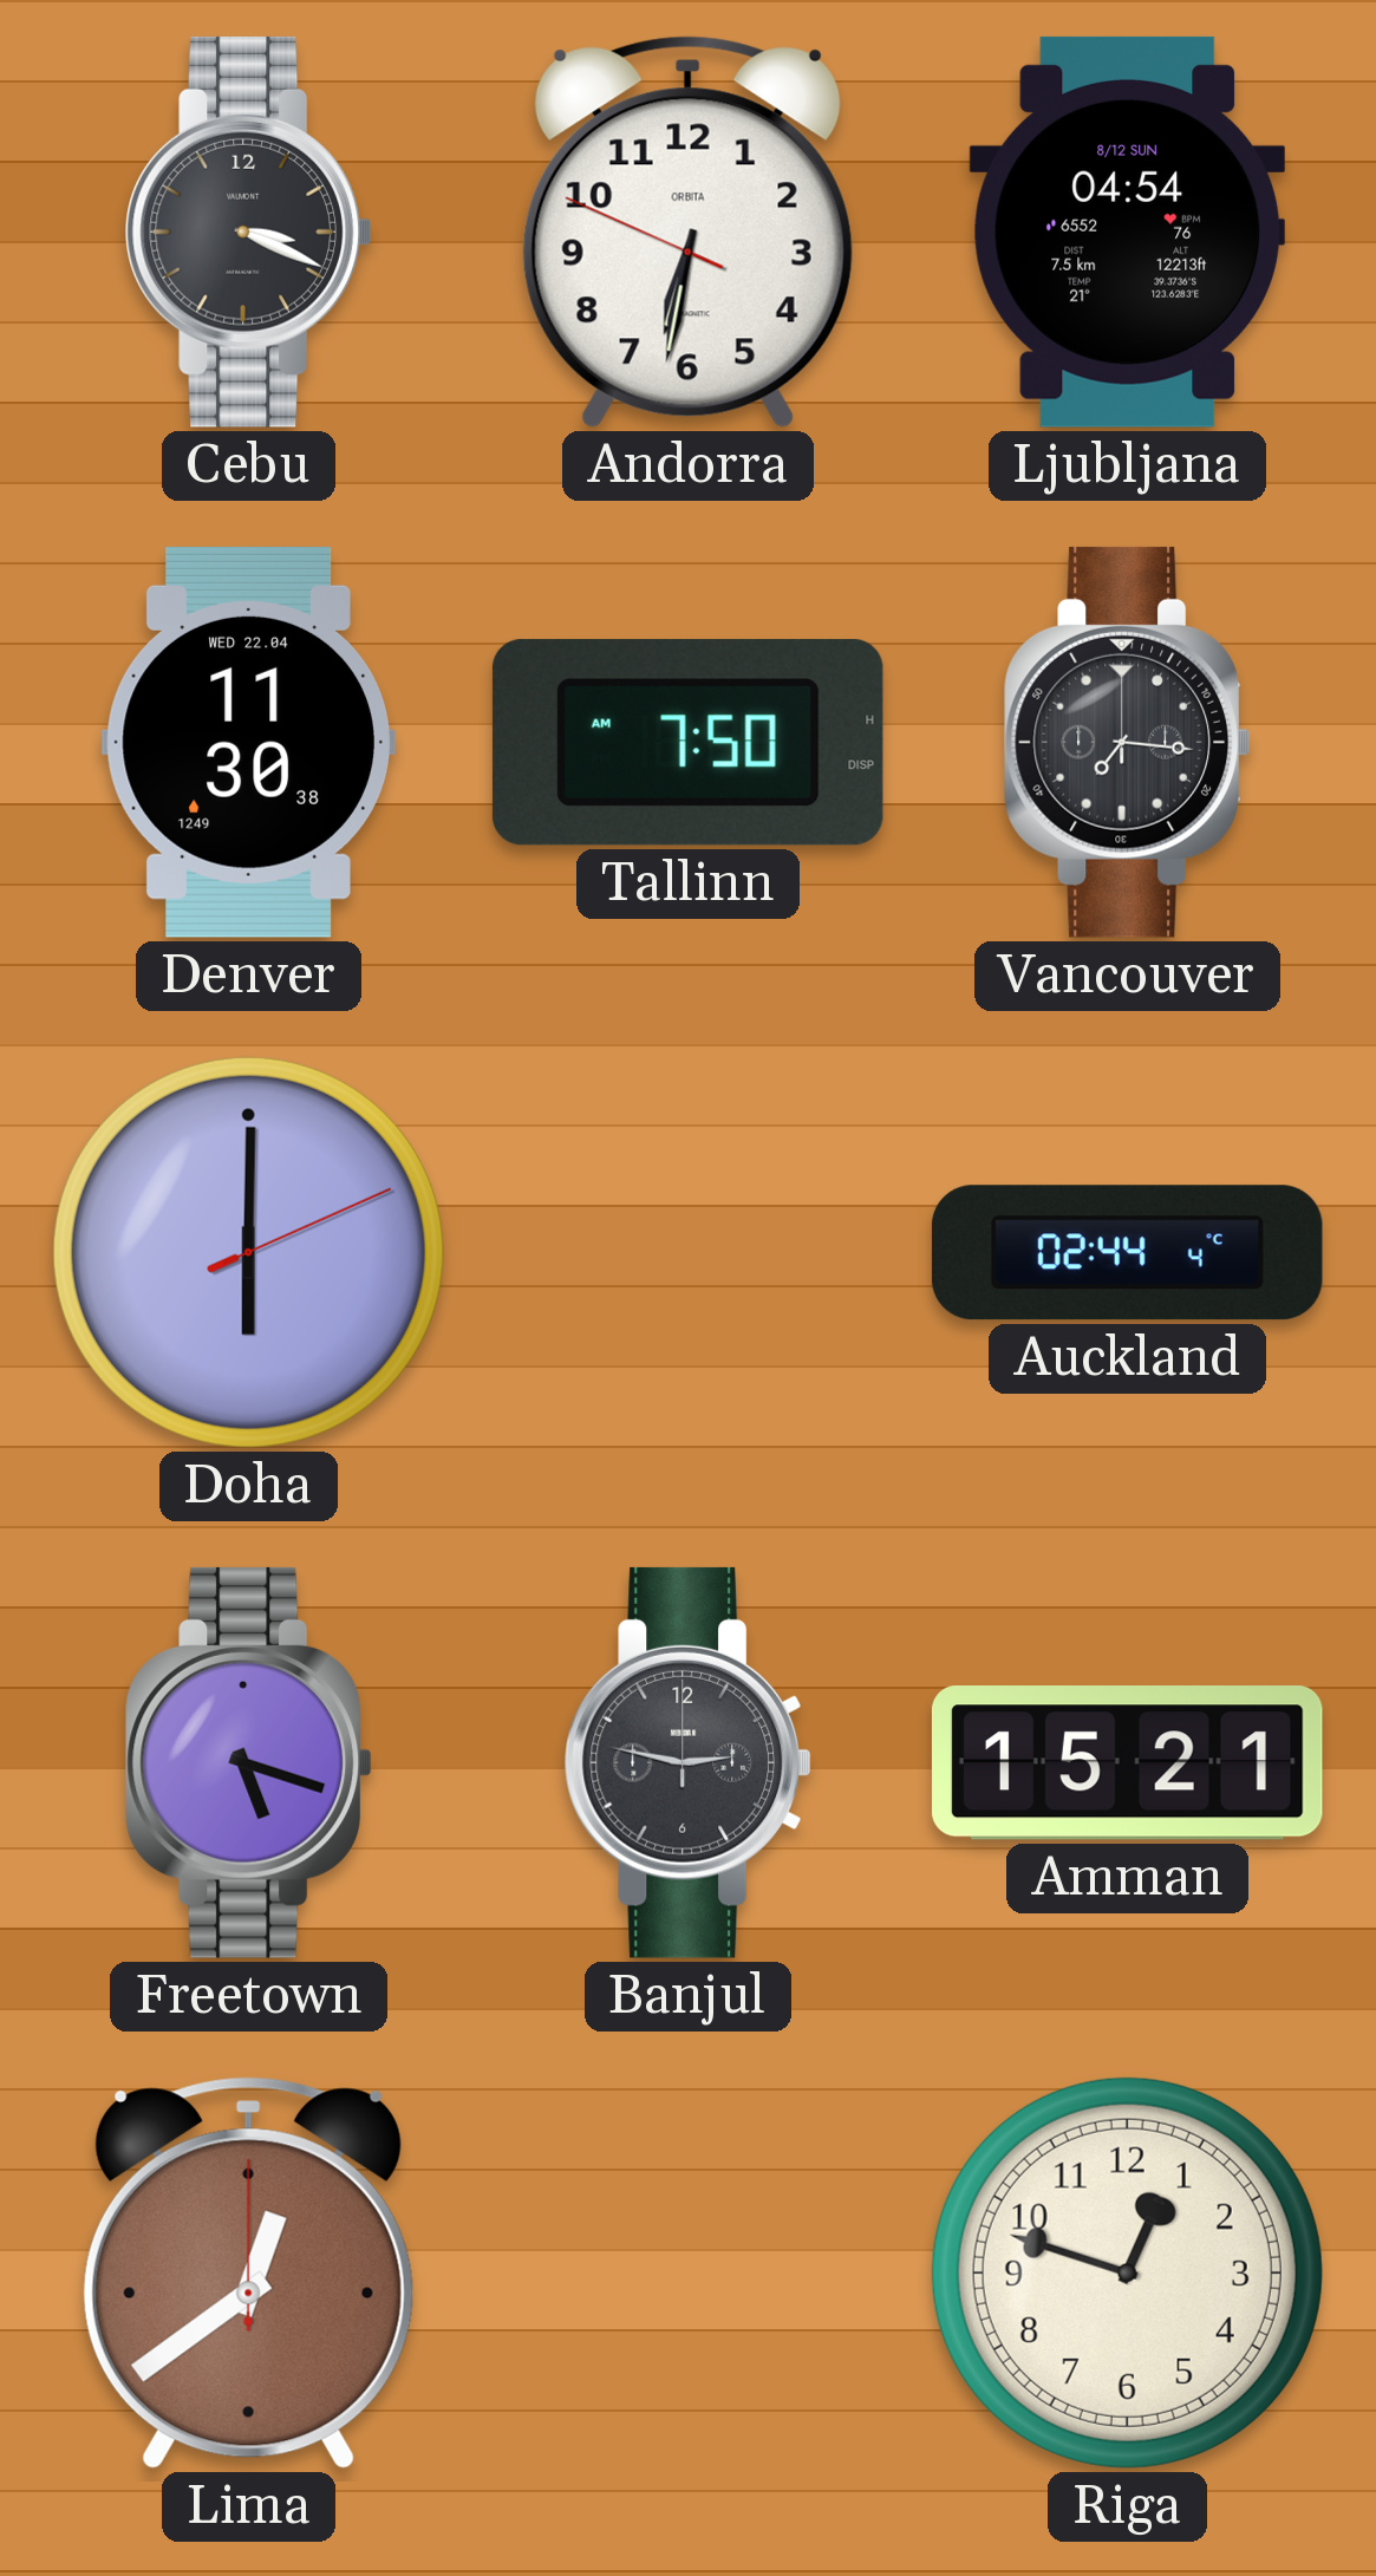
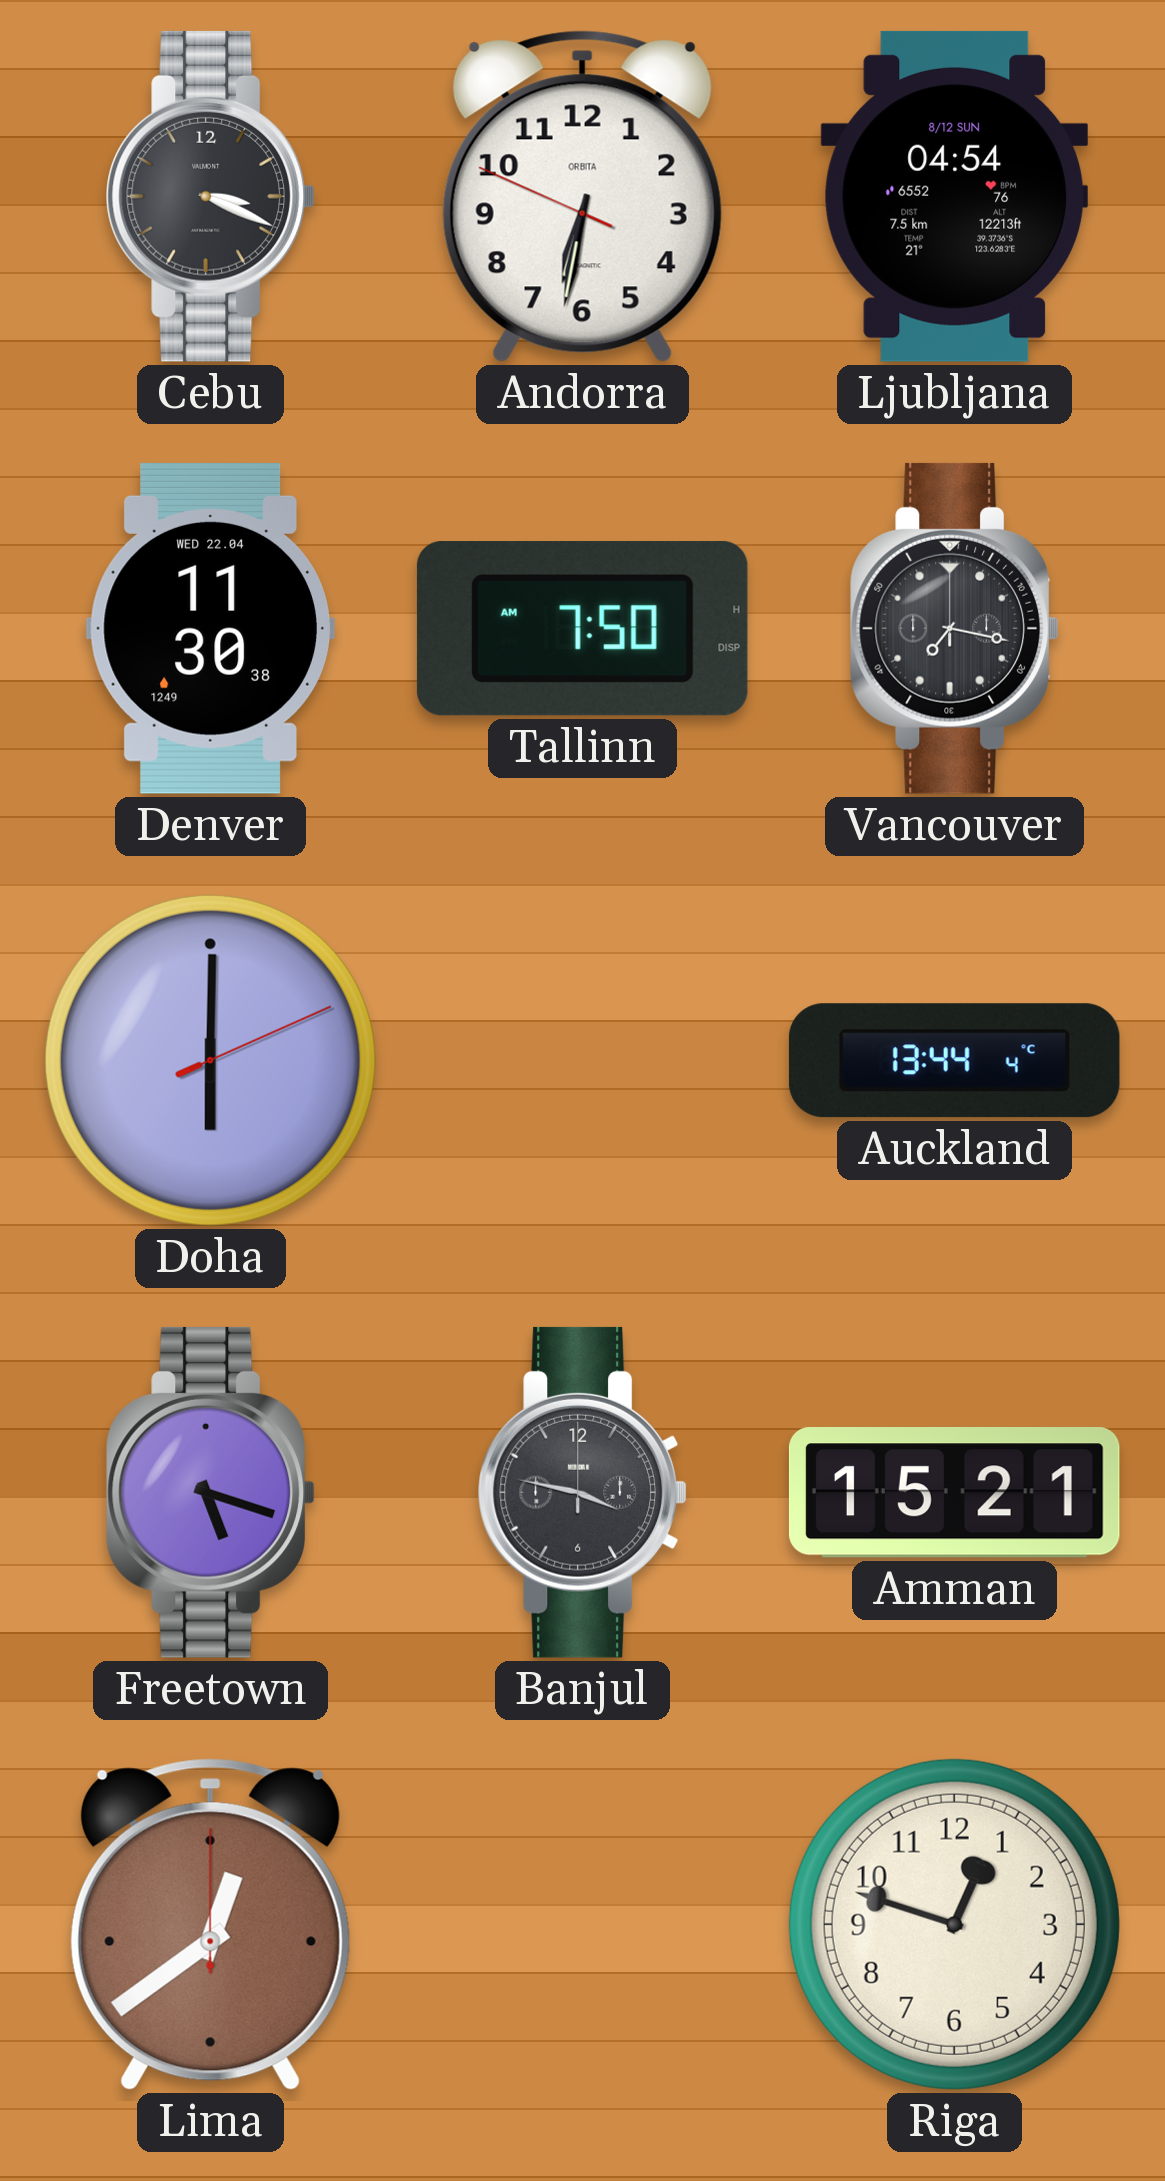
Vancouver: 7:16 -> 7:17 (954, 628)
Auckland: 02:44 -> 13:44 (954, 1061)
Banjul: 2:47 -> 3:47 (582, 1492)
